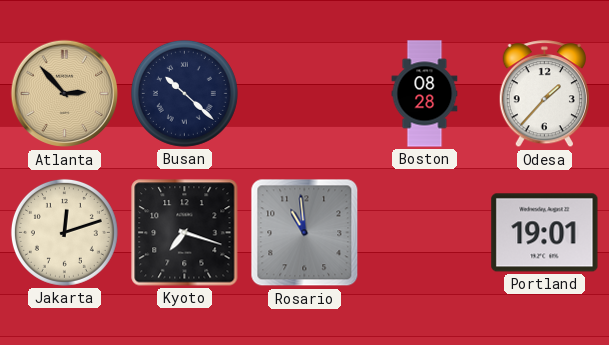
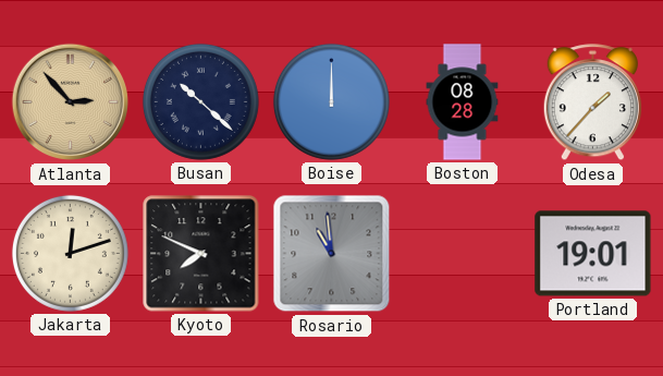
Boise: none -> 12:00 (331, 101)
Kyoto: 7:18 -> 7:49 (201, 254)
